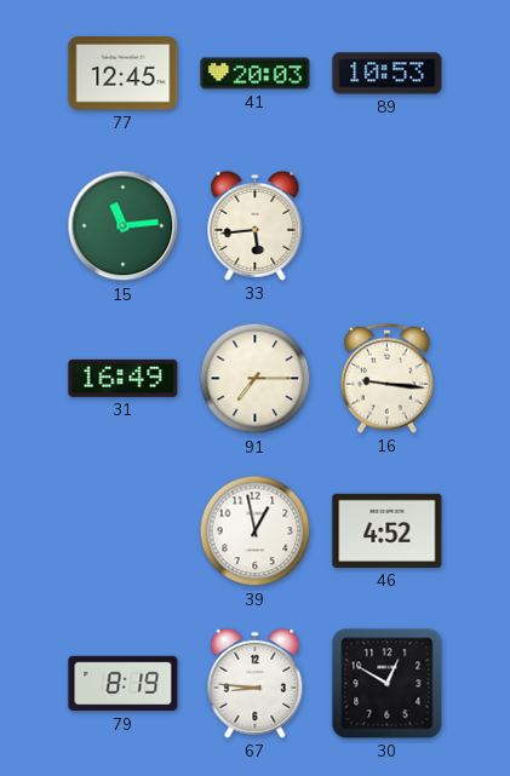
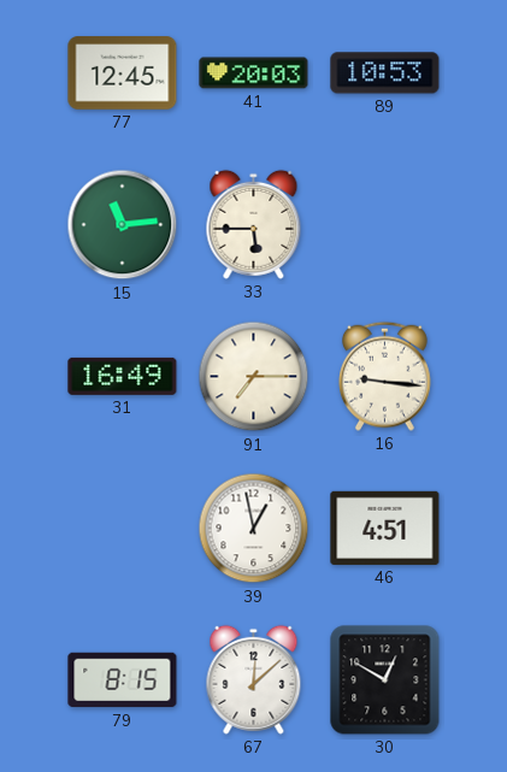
33: 5:44 -> 5:45 (254, 224)
46: 4:52 -> 4:51 (385, 528)
79: 8:19 -> 8:15 (123, 680)
67: 8:46 -> 12:08 (254, 679)
